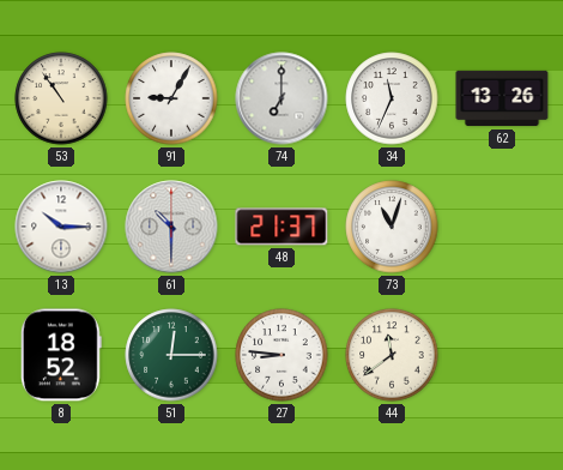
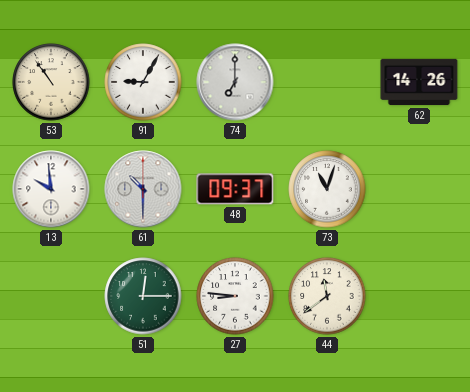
34: 11:34 -> none (392, 98)
62: 13:26 -> 14:26 (419, 82)
13: 10:15 -> 9:59 (51, 189)
48: 21:37 -> 09:37 (235, 189)
8: 18:52 -> none (61, 355)
